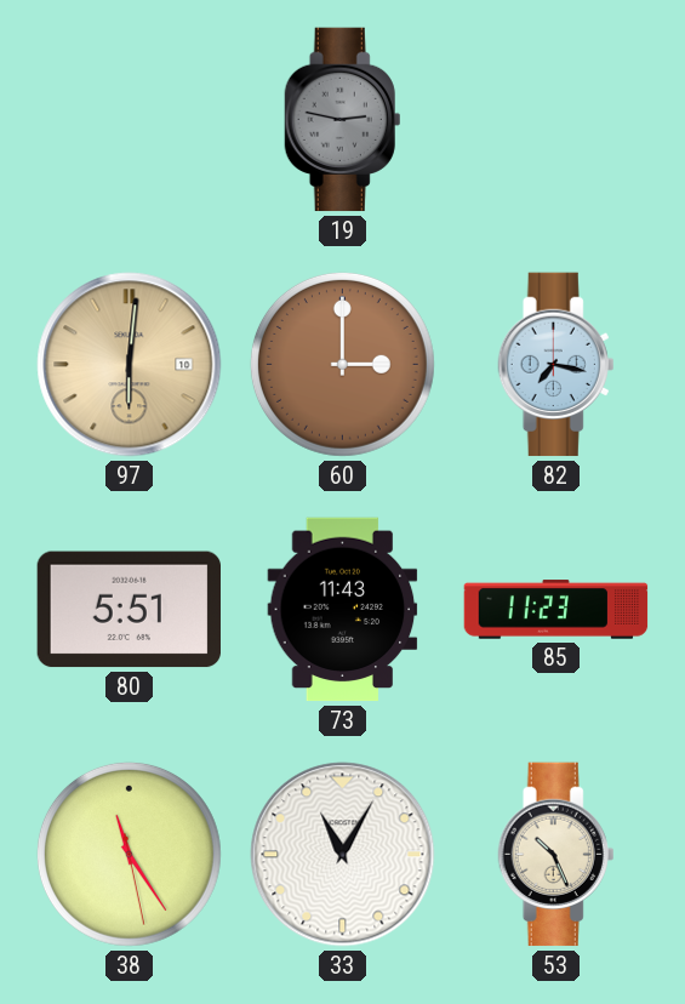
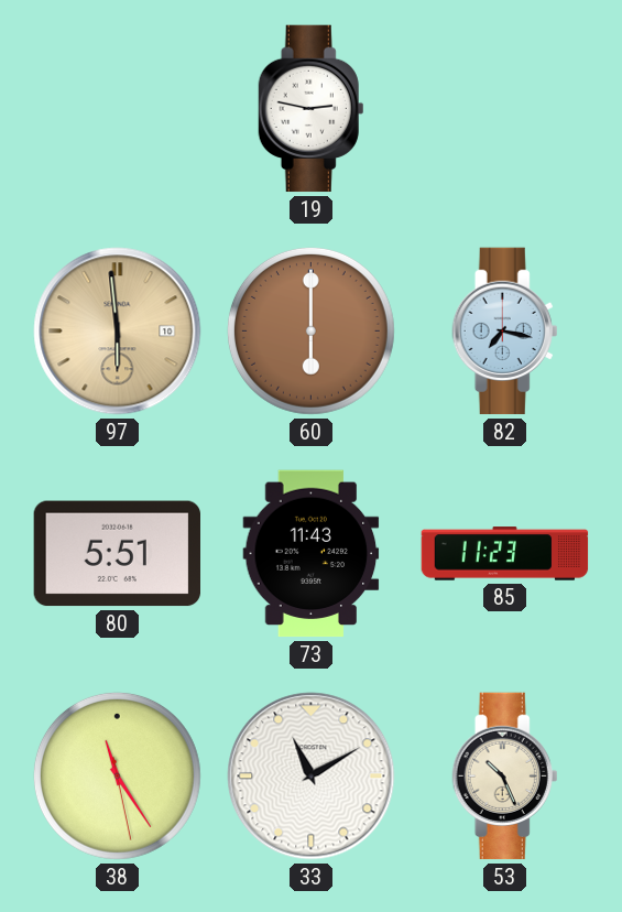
19 dial: grey -> white (312, 109)
97: 6:01 -> 5:59 (118, 332)
60: 3:00 -> 6:00 (310, 330)
33: 11:05 -> 11:10 (312, 777)
